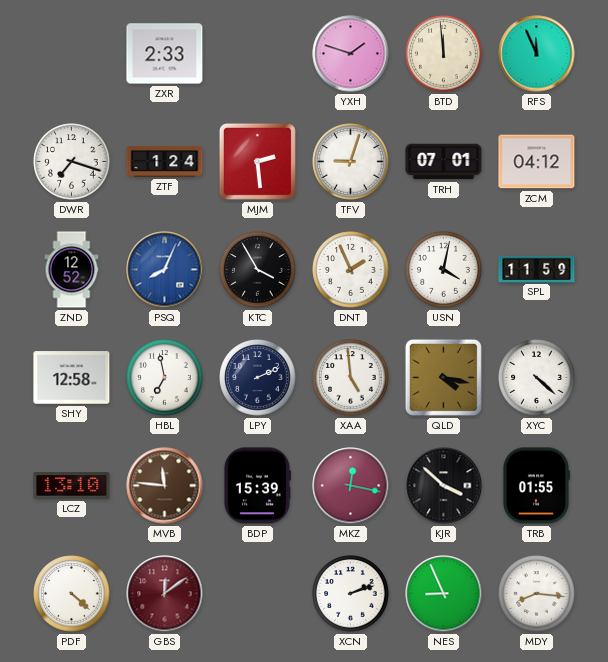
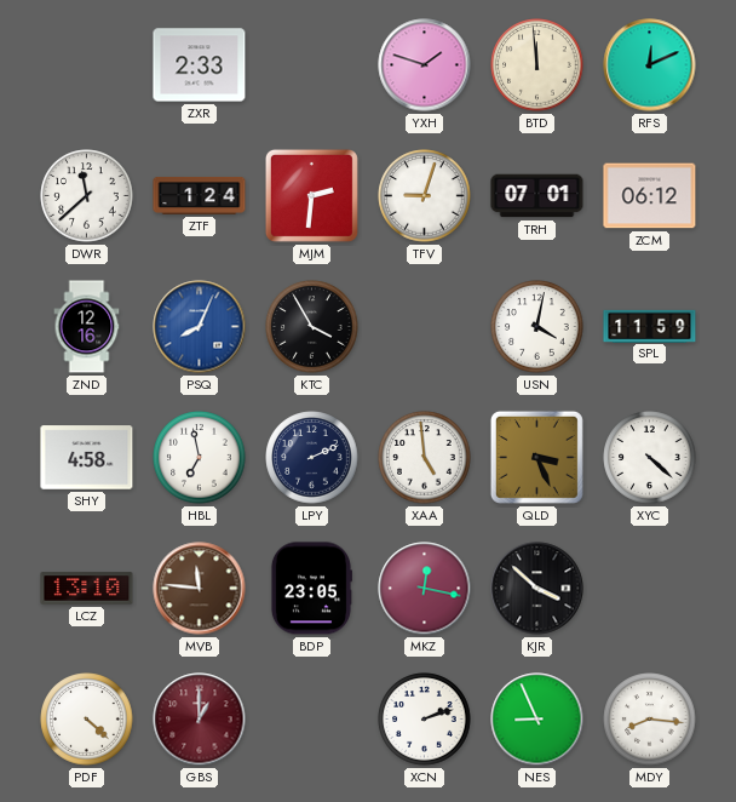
RFS: 11:56 -> 12:11 (650, 65)
DWR: 7:18 -> 11:38 (87, 196)
MJM: 2:29 -> 2:31 (311, 195)
ZCM: 04:12 -> 06:12 (650, 196)
ZND: 12:52 -> 12:16 (87, 327)
DNT: 1:56 -> none (351, 270)
SHY: 12:58 -> 4:58 (87, 458)
QLD: 4:17 -> 3:26 (536, 457)
BDP: 15:39 -> 23:05 (311, 589)
TRB: 01:55 -> none (536, 486)
GBS: 12:09 -> 1:00 (200, 720)
